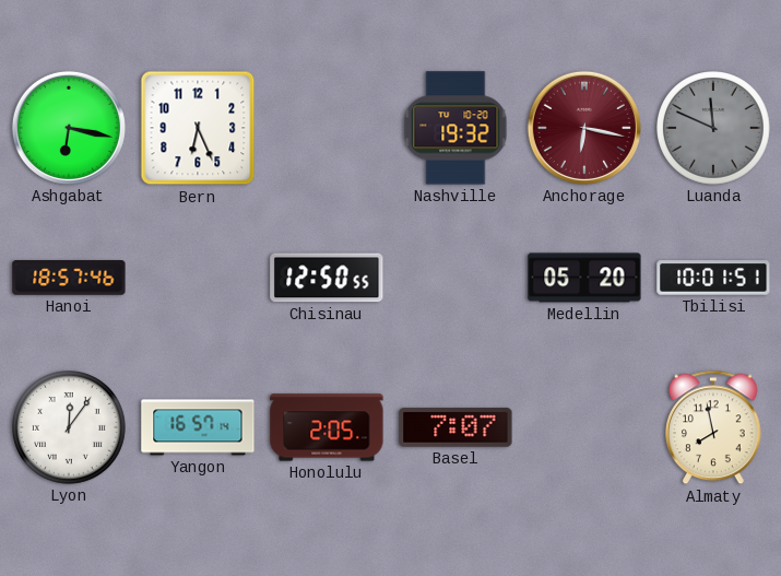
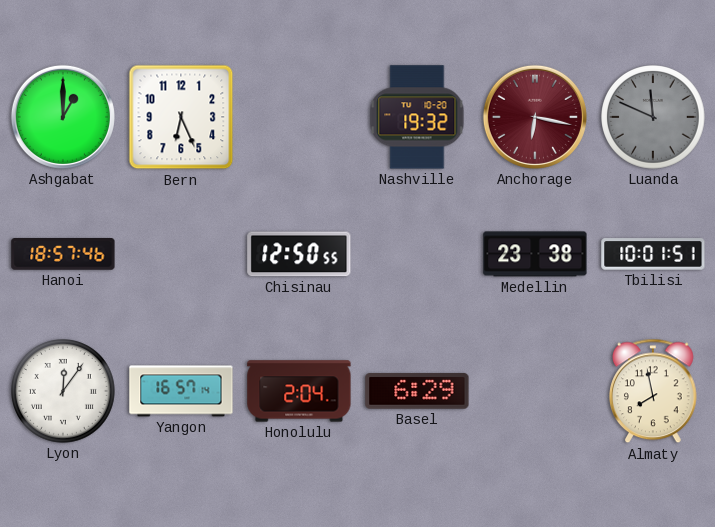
Ashgabat: 6:17 -> 1:00 (63, 117)
Medellin: 05:20 -> 23:38 (535, 254)
Honolulu: 2:05 -> 2:04 (299, 391)
Basel: 7:07 -> 6:29 (417, 391)
